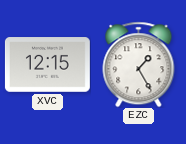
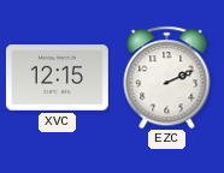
EZC: 1:25 -> 2:11 (167, 77)
